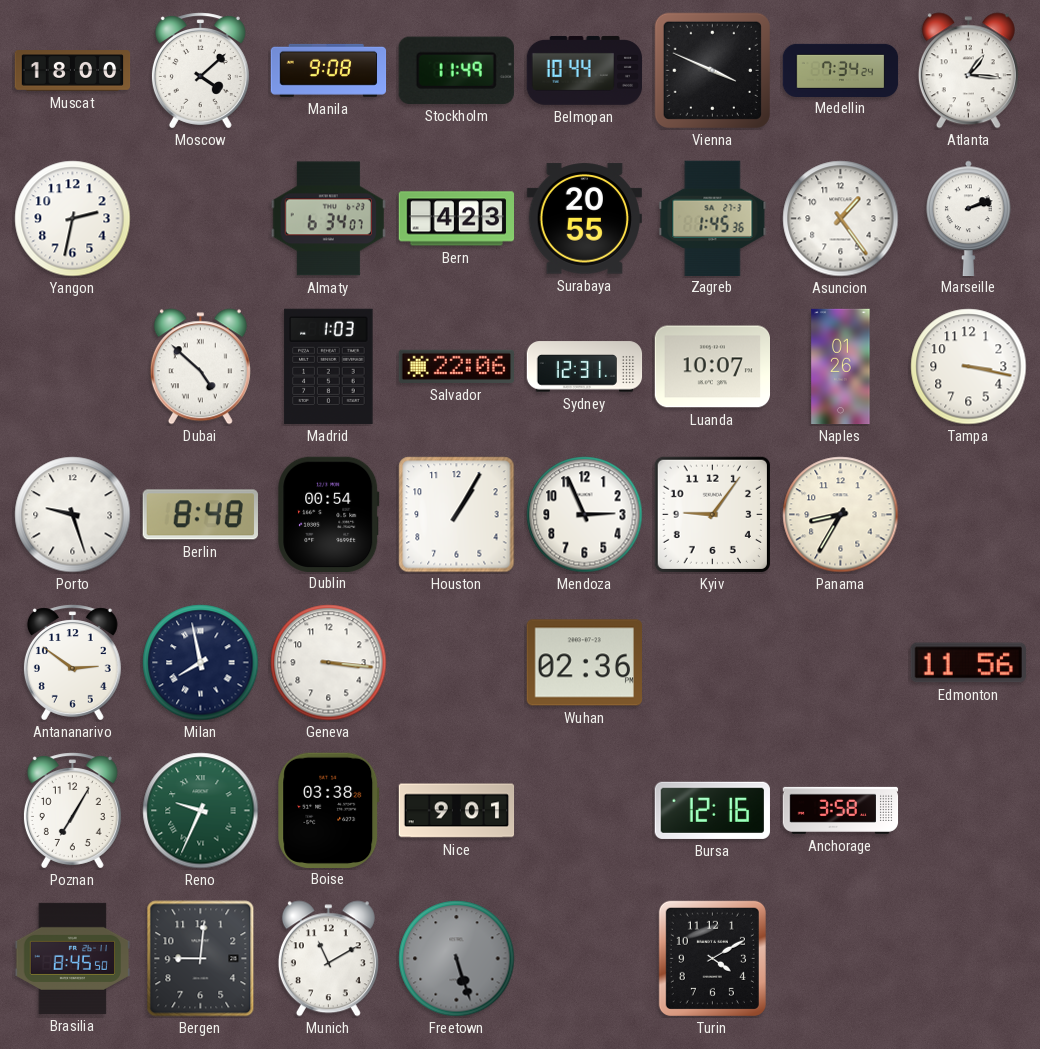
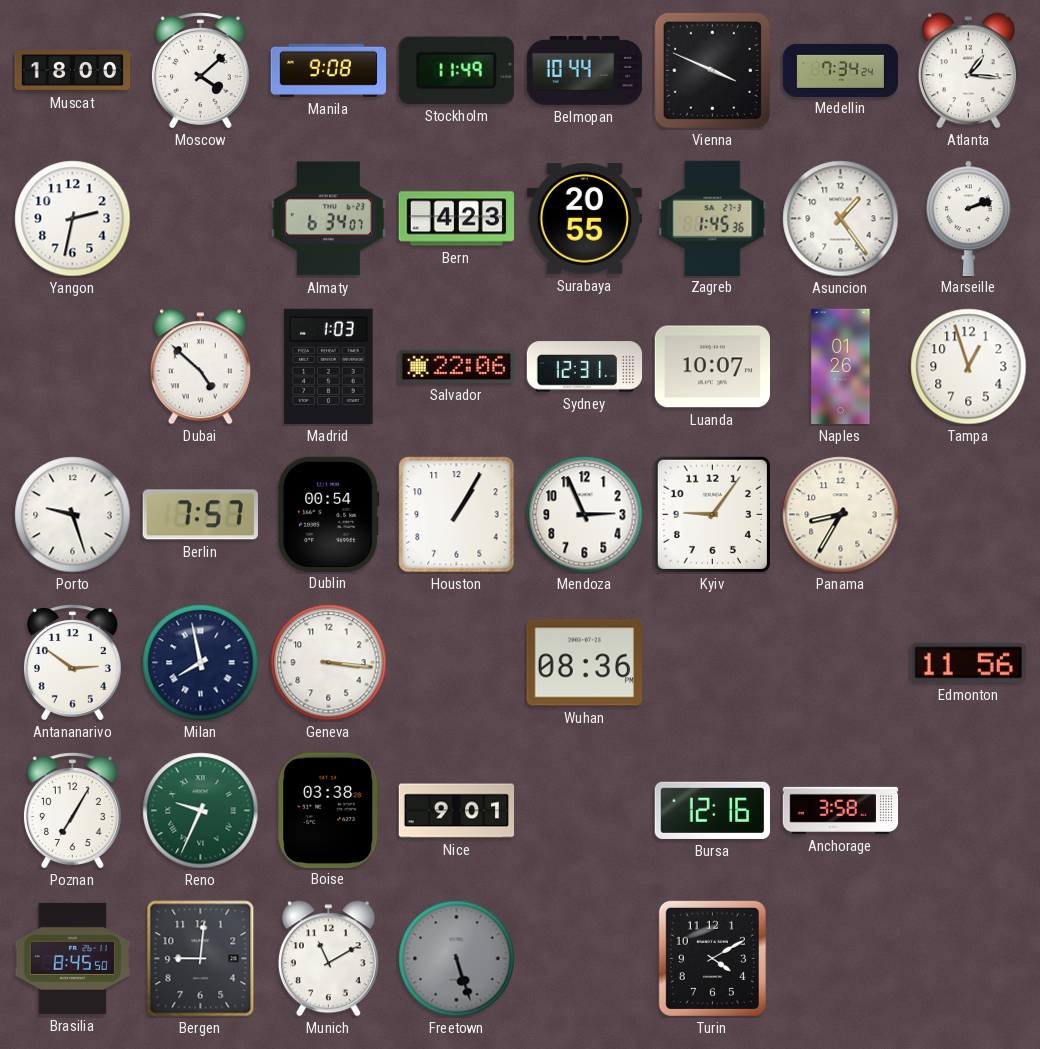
Tampa: 3:17 -> 12:57 (969, 367)
Berlin: 8:48 -> 7:57 (200, 515)
Wuhan: 02:36 -> 08:36 (584, 663)
